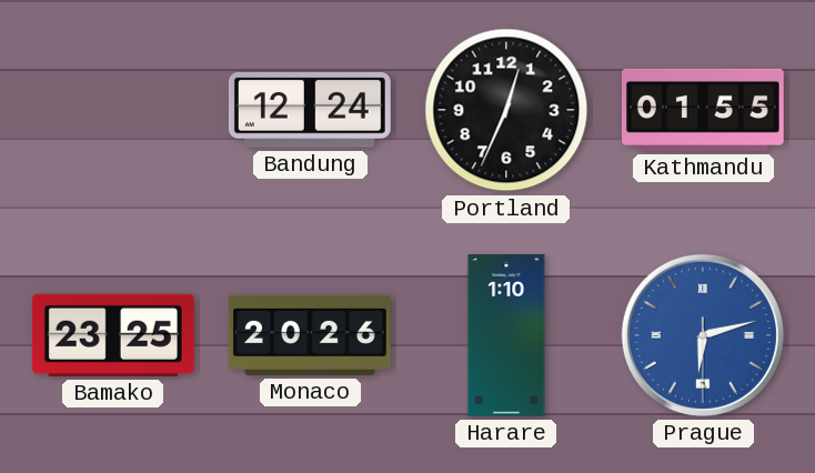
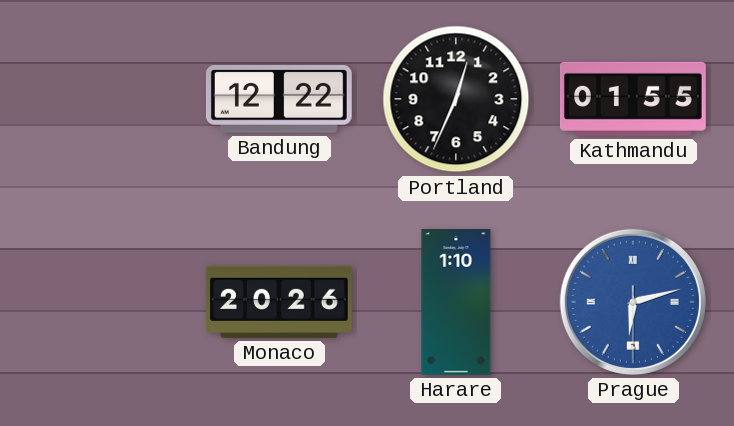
Bandung: 12:24 -> 12:22 (279, 100)
Bamako: 23:25 -> none (113, 335)
